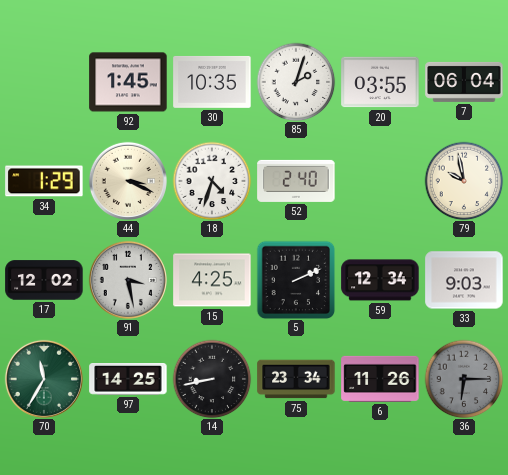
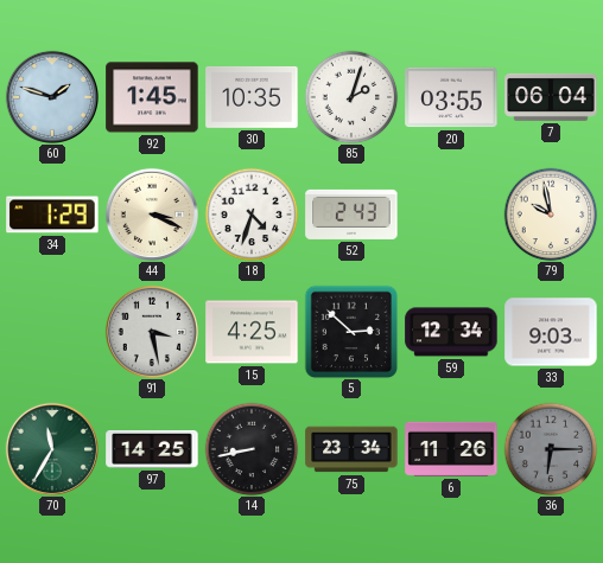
60: none -> 1:48 (52, 97)
52: 2:40 -> 2:43 (351, 215)
17: 12:02 -> none (44, 280)
5: 2:11 -> 2:52 (351, 332)
